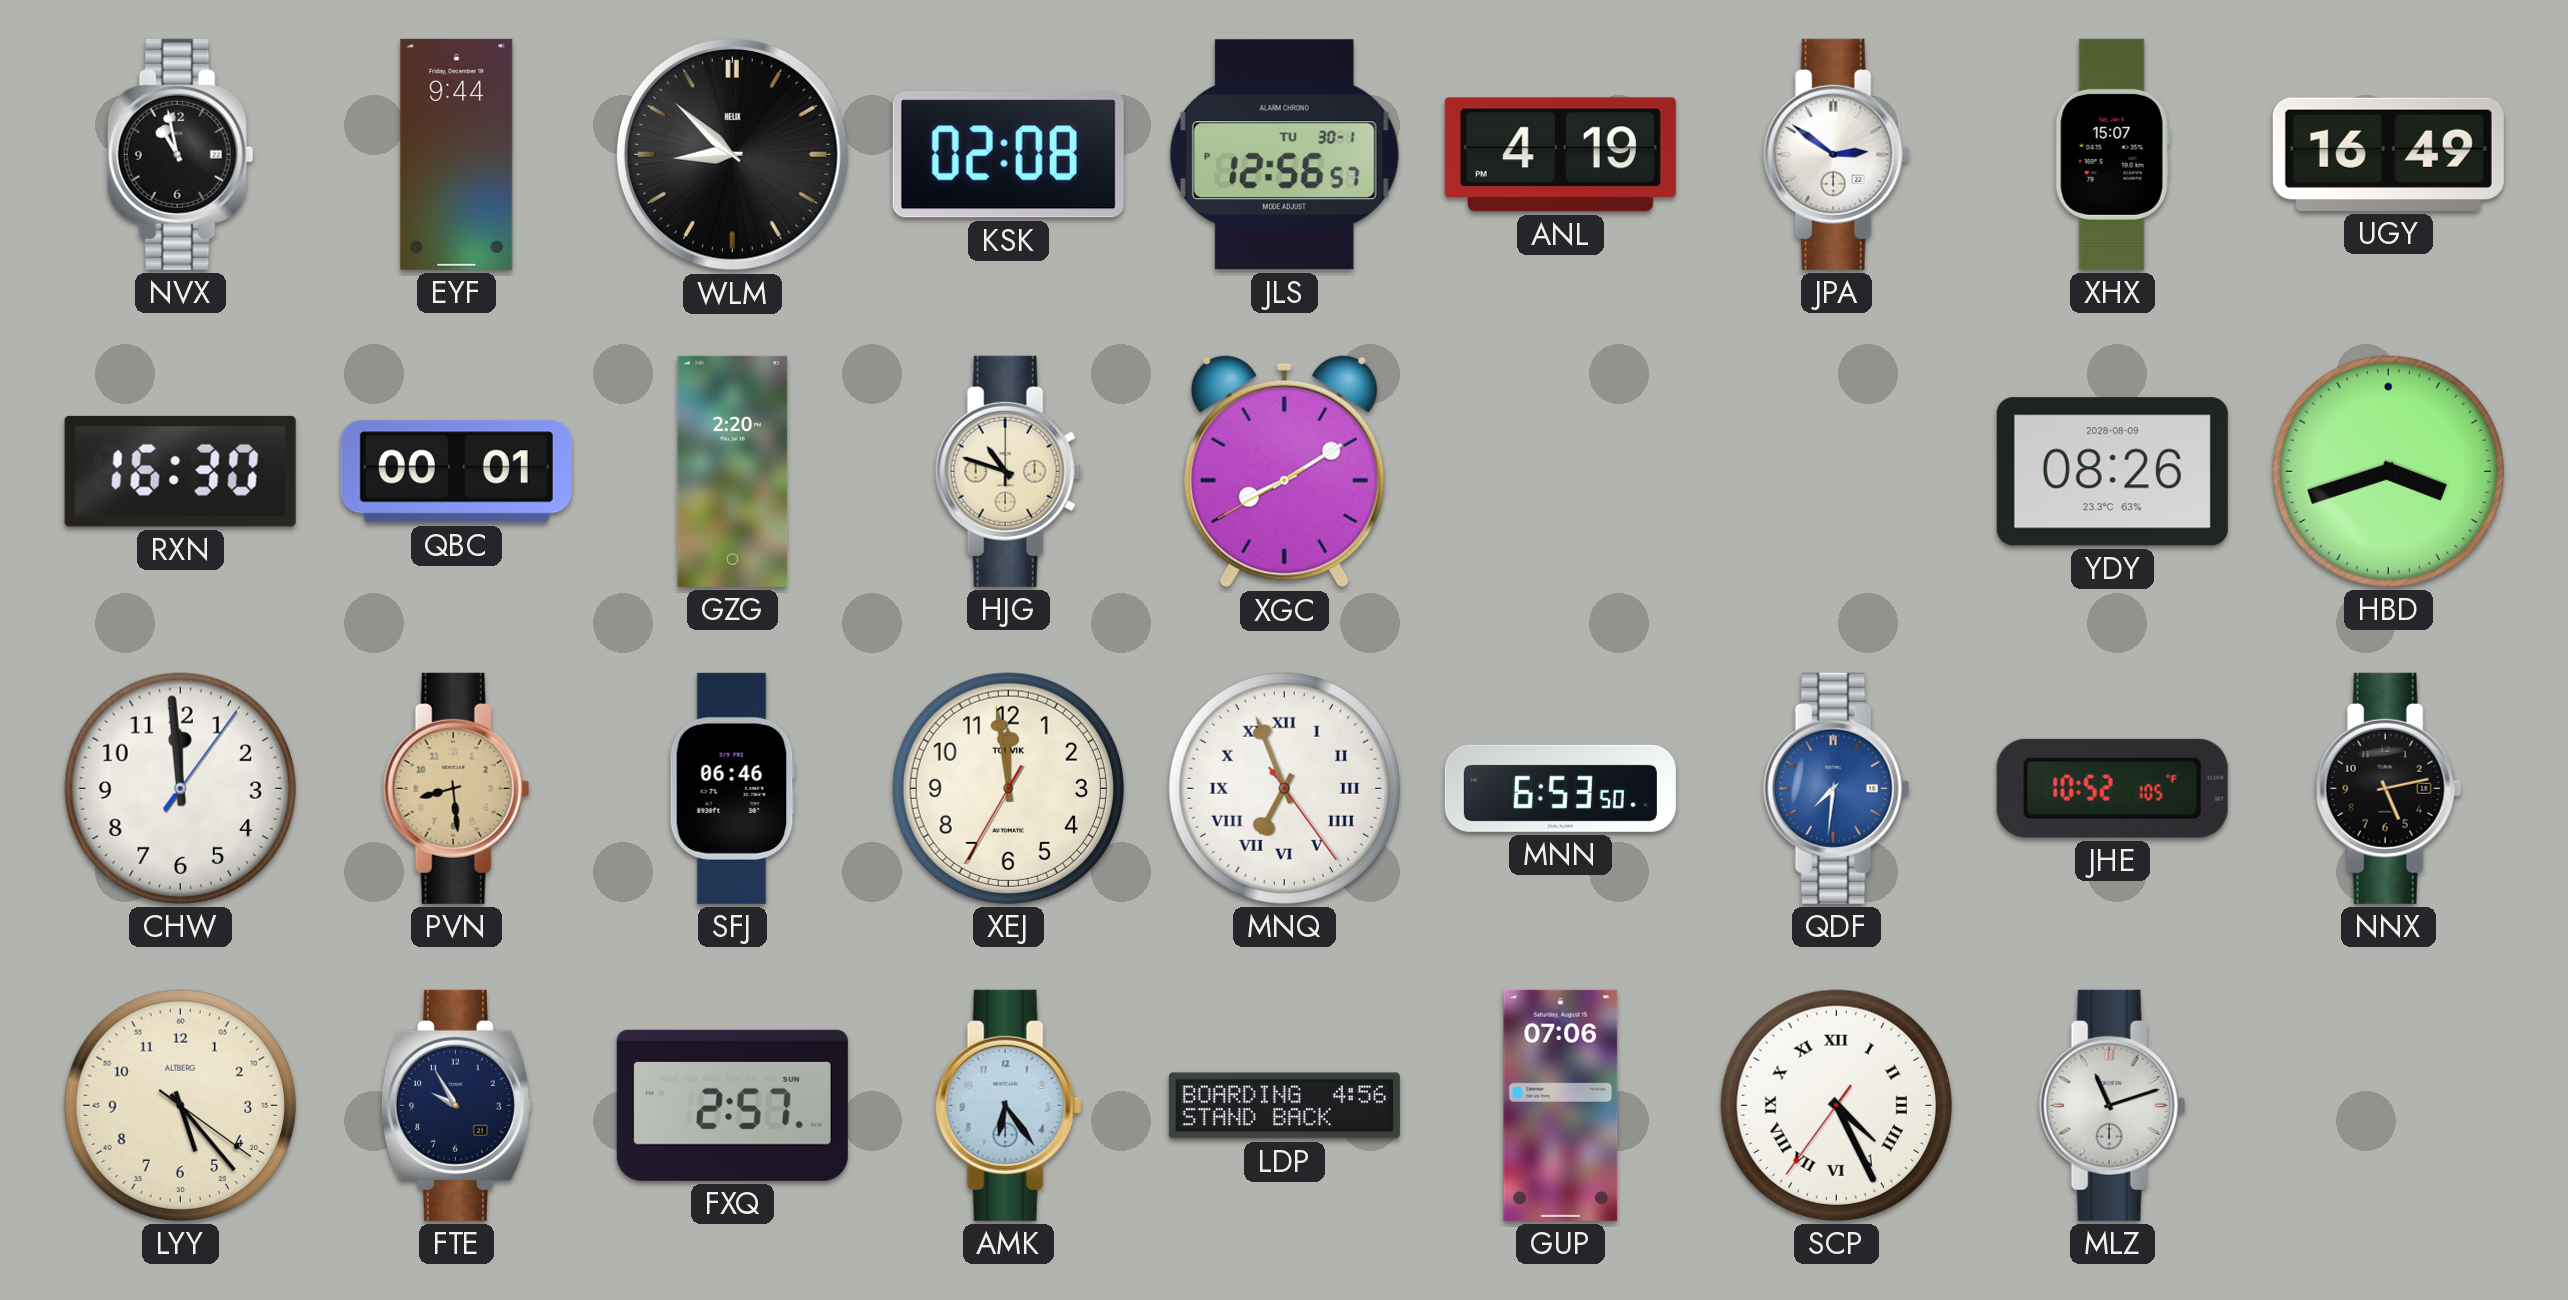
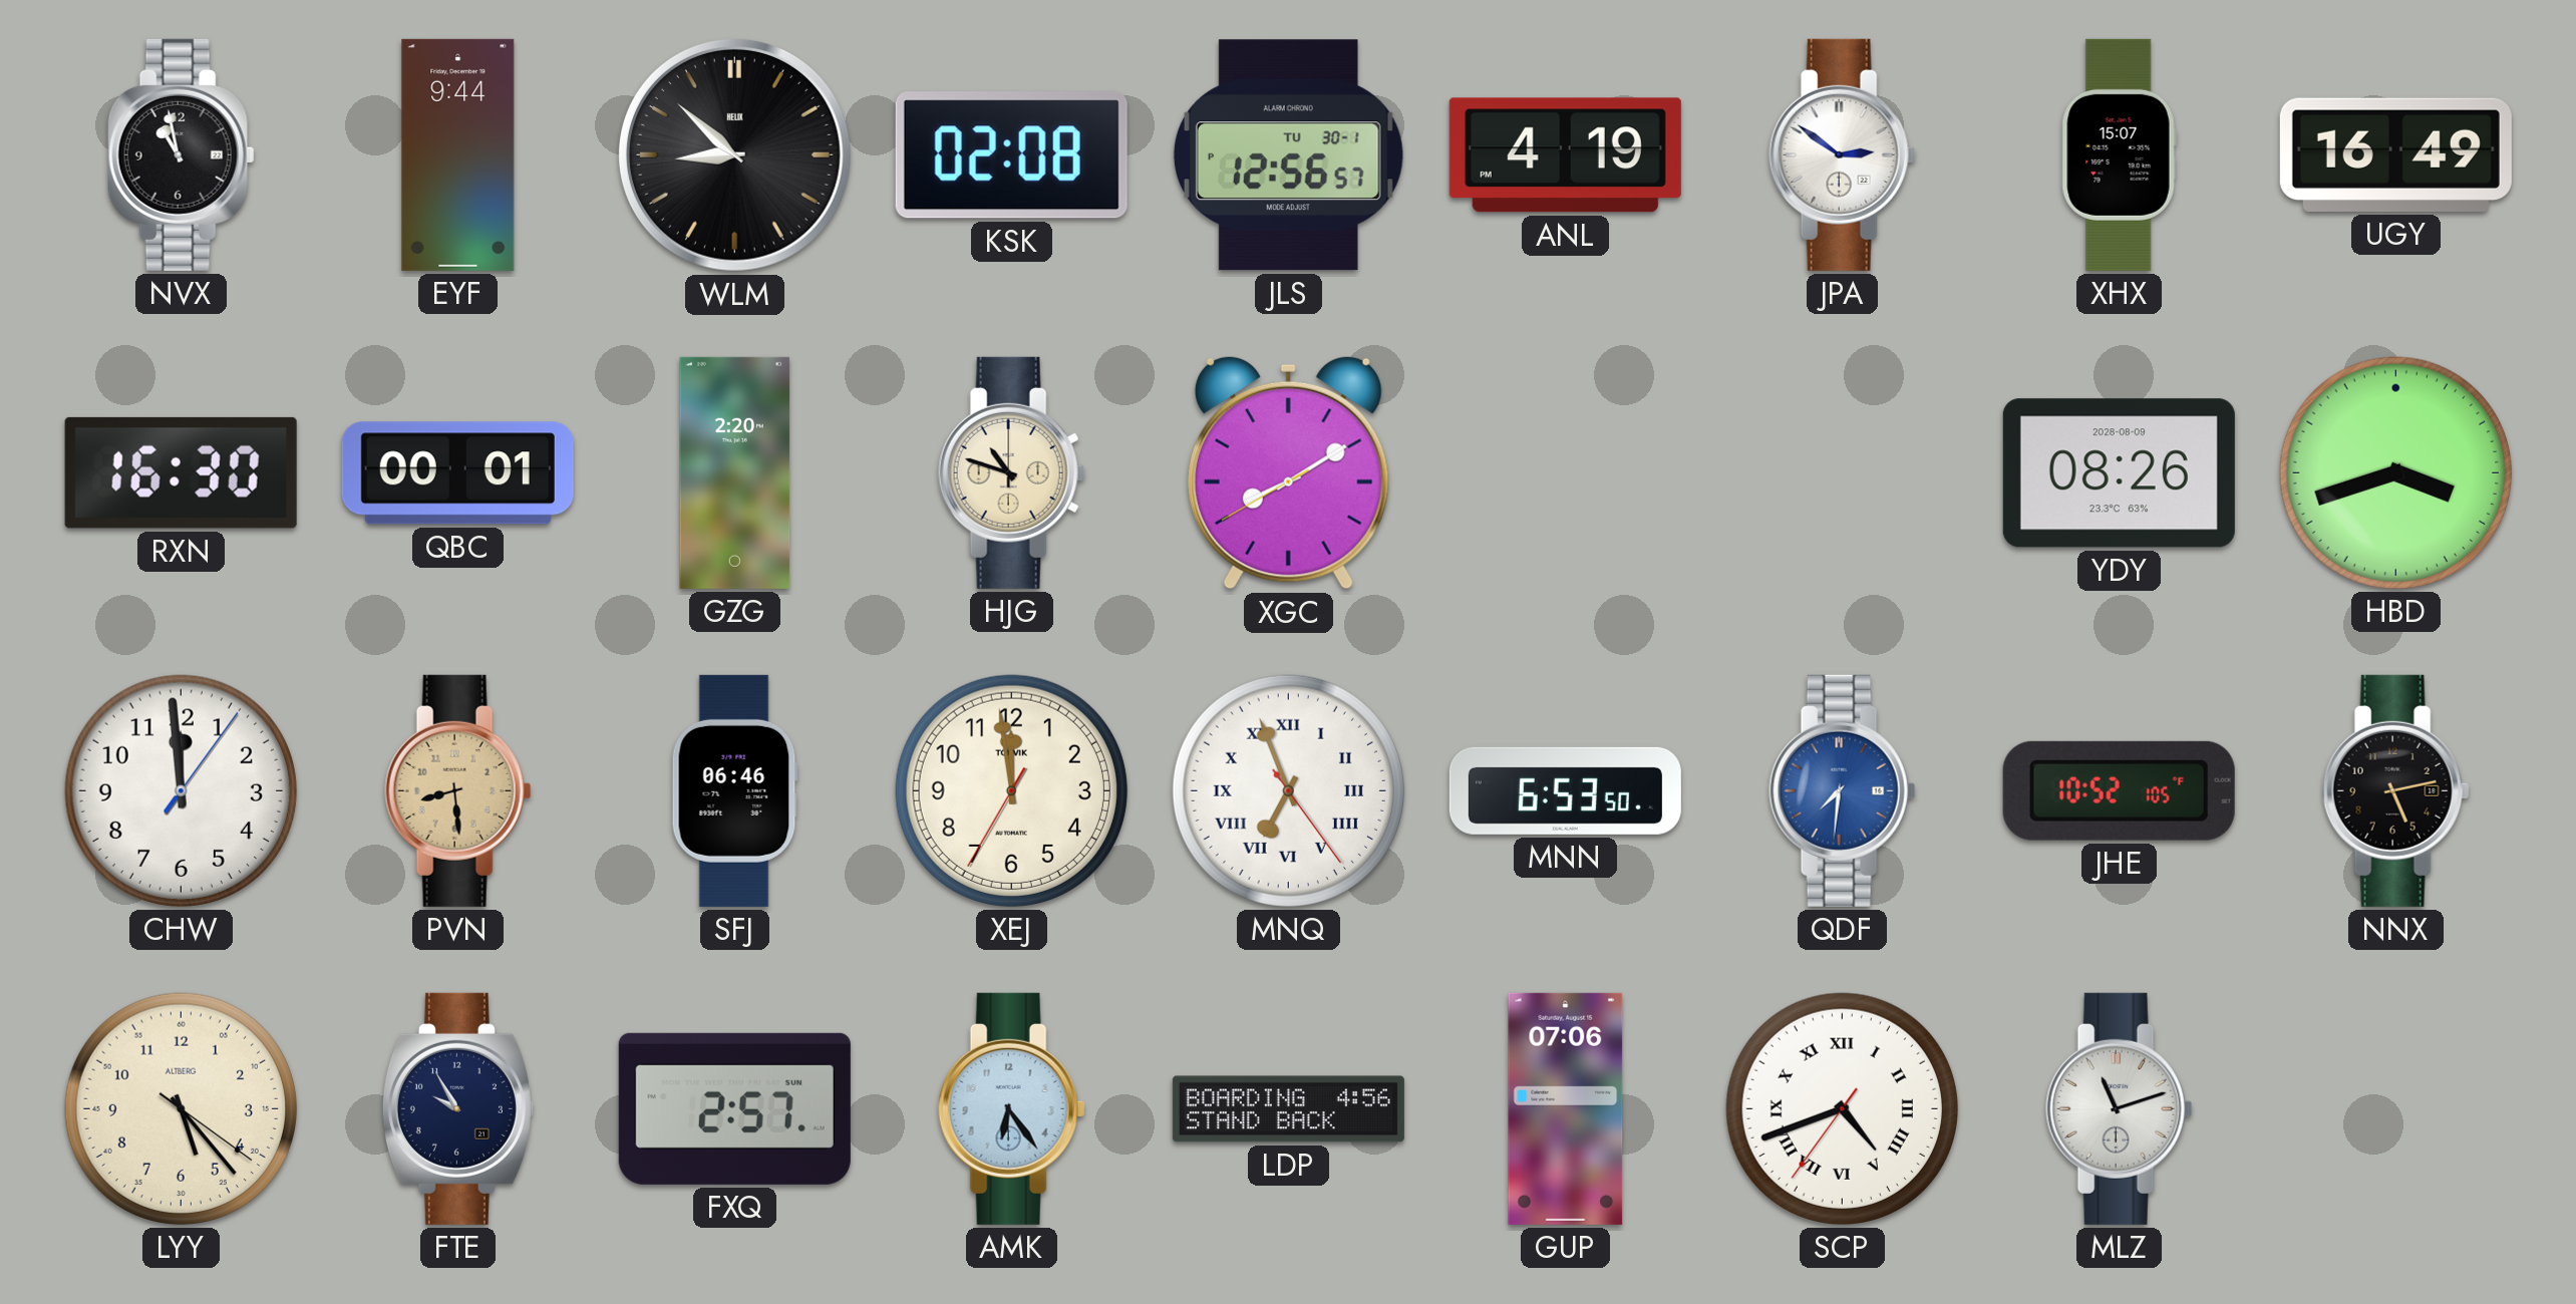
SCP: 4:25 -> 4:41 (1842, 1108)
